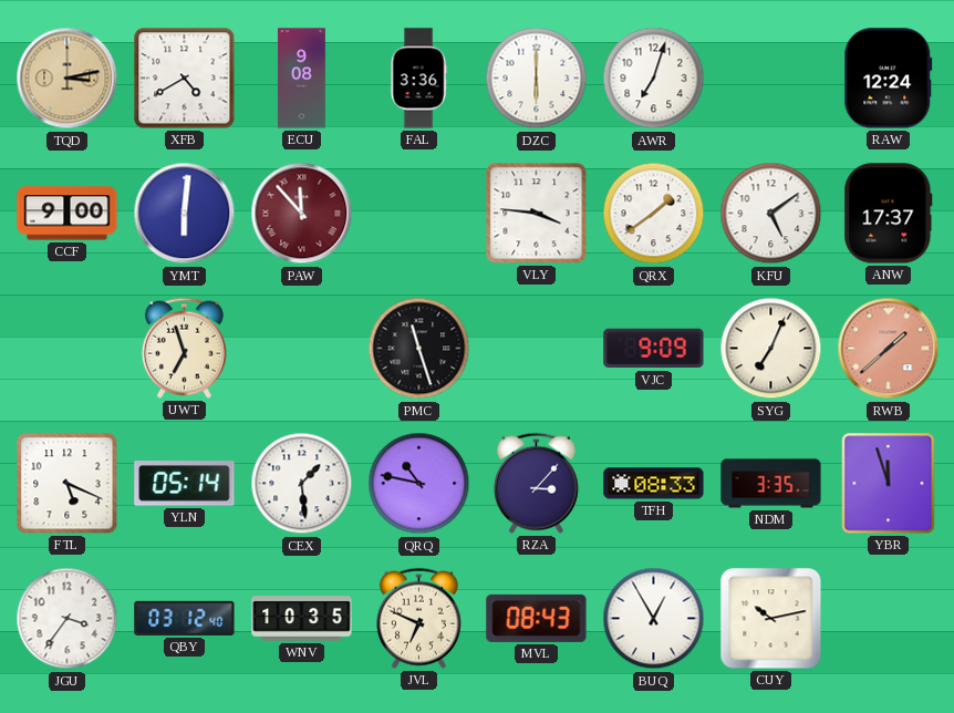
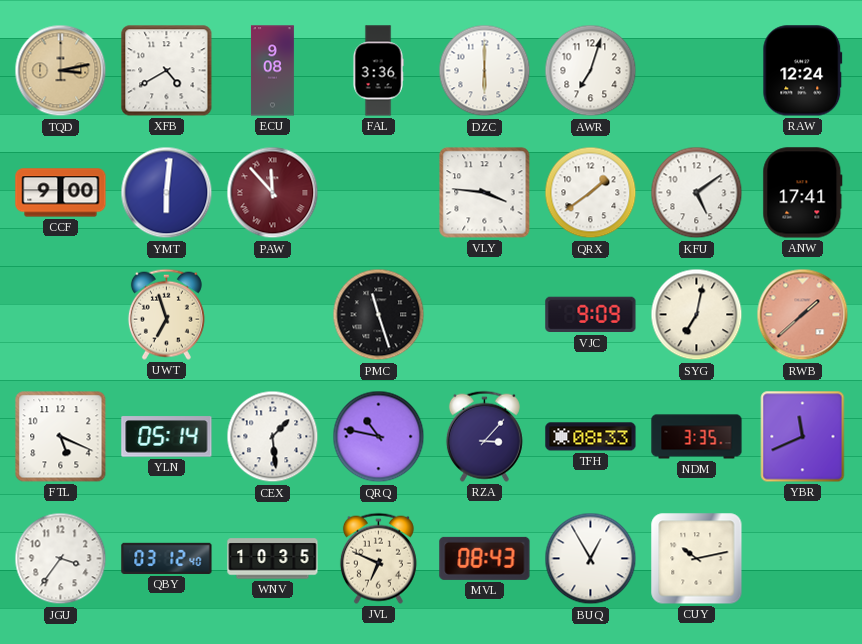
ANW: 17:37 -> 17:41 (803, 193)
SYG: 7:04 -> 7:02 (697, 315)
YBR: 11:57 -> 11:41 (803, 437)
